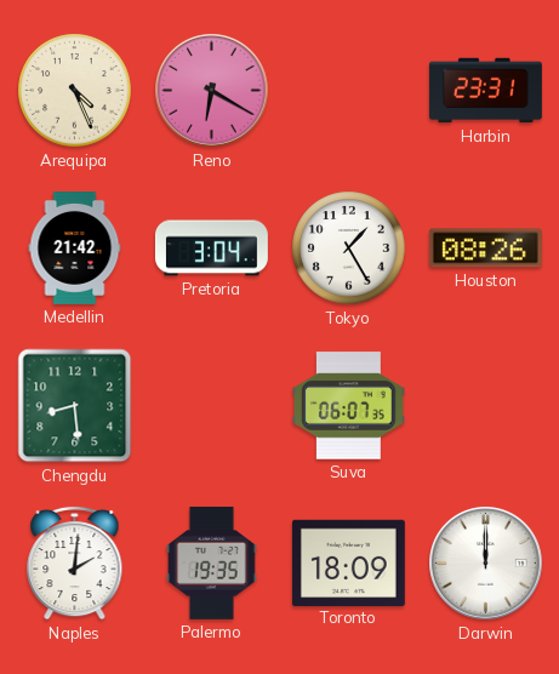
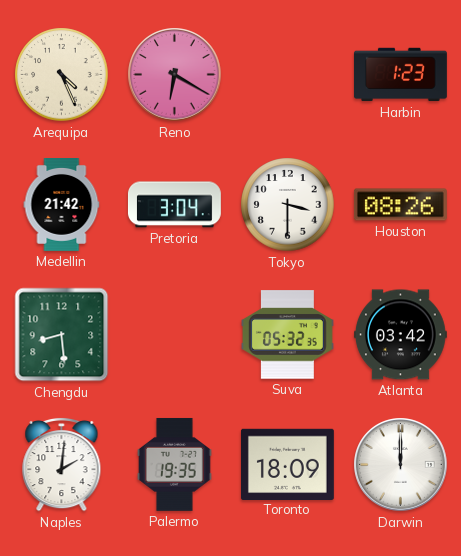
Harbin: 23:31 -> 1:23 (400, 75)
Tokyo: 1:25 -> 3:30 (288, 205)
Suva: 06:07 -> 05:32 (287, 335)
Atlanta: none -> 03:42 (400, 335)
